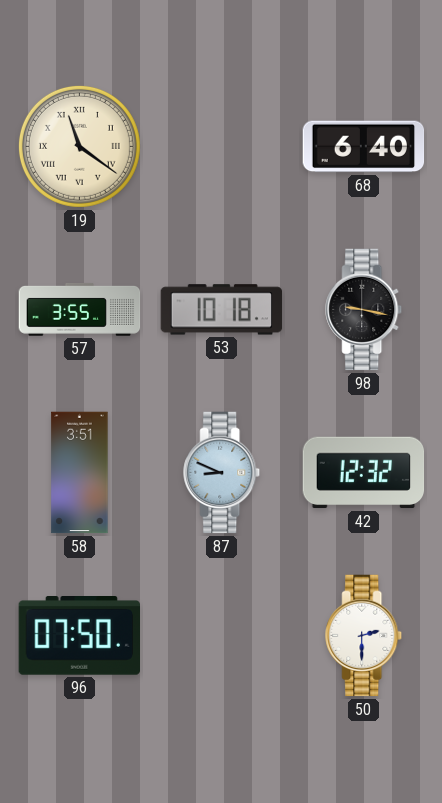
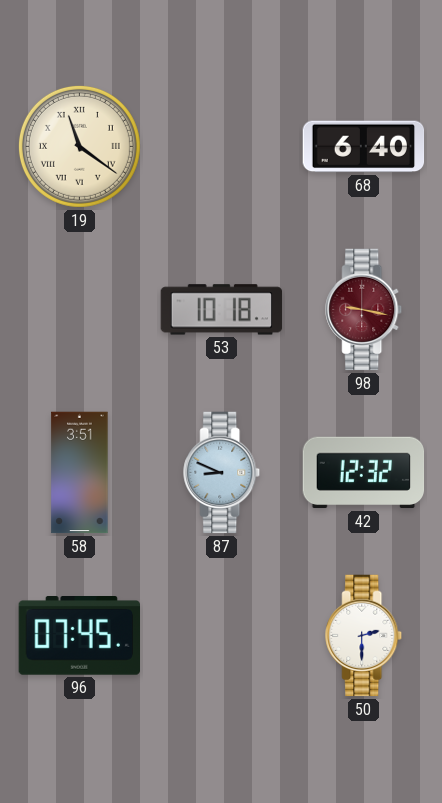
57: 3:55 -> none (80, 309)
98 dial: black -> burgundy (364, 310)
96: 07:50 -> 07:45 (80, 636)
